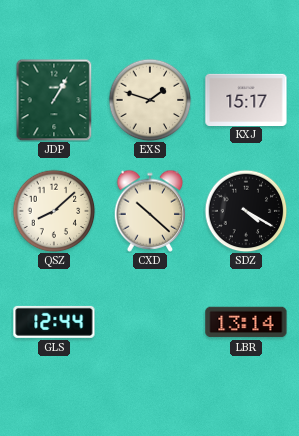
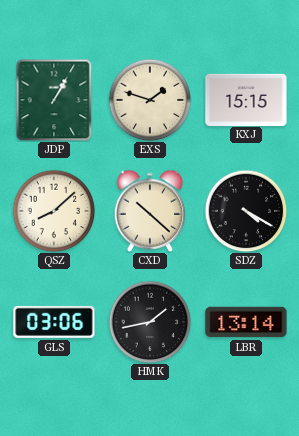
KXJ: 15:17 -> 15:15 (246, 99)
GLS: 12:44 -> 03:06 (54, 322)
HMK: none -> 1:43 (150, 322)
